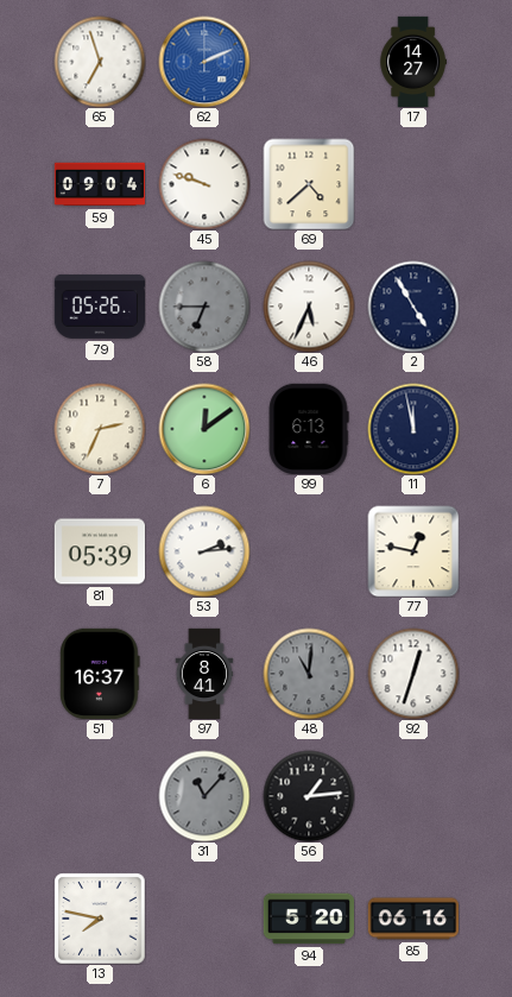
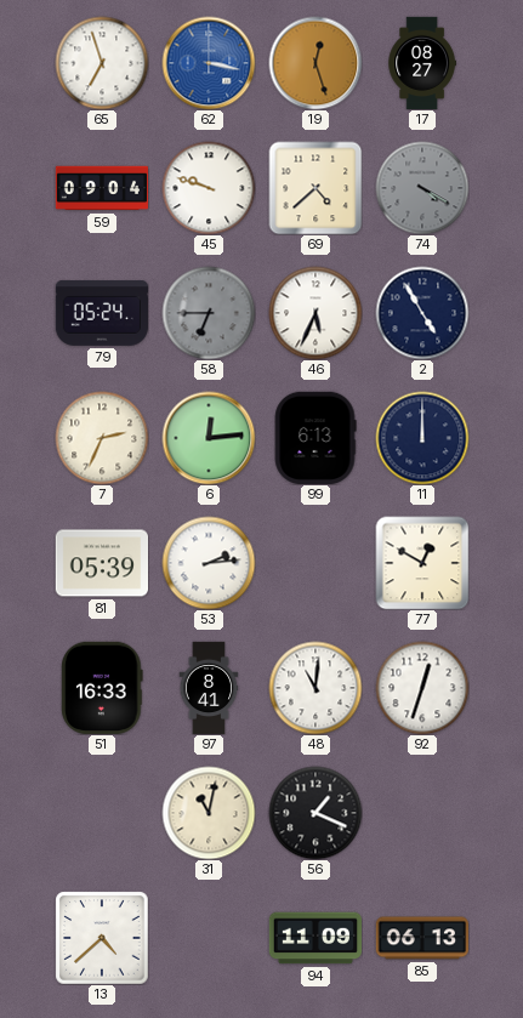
62: 2:11 -> 3:17 (209, 63)
19: none -> 12:27 (315, 63)
17: 14:27 -> 08:27 (421, 63)
74: none -> 4:20 (422, 188)
79: 05:26 -> 05:24 (101, 313)
6: 12:09 -> 12:14 (209, 438)
11: 11:58 -> 12:00 (422, 438)
77: 12:47 -> 12:50 (422, 563)
51: 16:37 -> 16:33 (102, 688)
48 dial: grey -> white (315, 688)
31: 11:07 -> 11:02 (209, 813)
31 dial: grey -> cream (209, 813)
56: 1:14 -> 1:19 (315, 813)
13: 7:47 -> 4:38 (102, 938)
94: 5:20 -> 11:09 (314, 938)
85: 06:16 -> 06:13 (421, 938)
